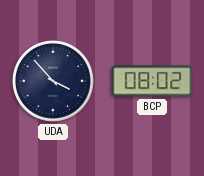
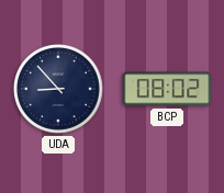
UDA: 3:53 -> 8:53 (58, 89)
